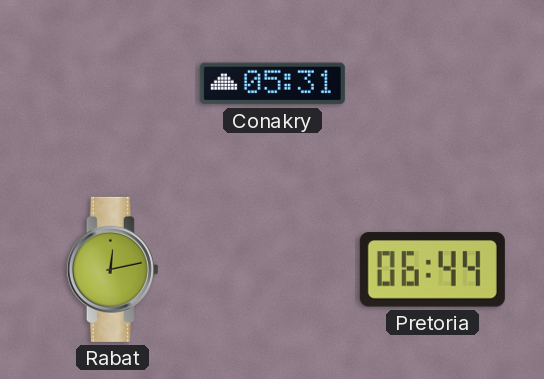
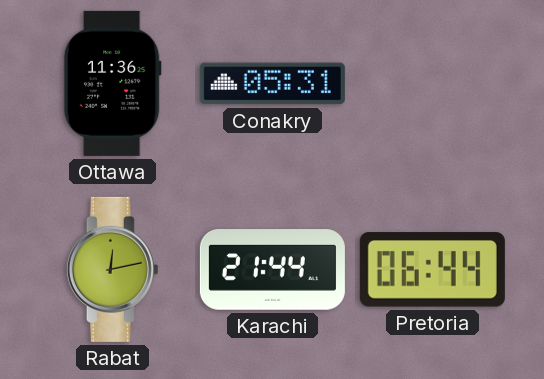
Ottawa: none -> 11:36 (112, 83)
Karachi: none -> 21:44 (272, 270)
